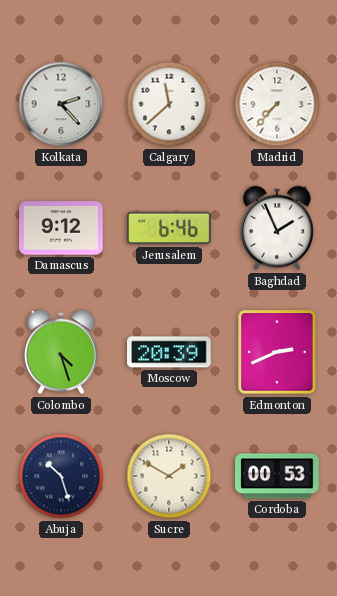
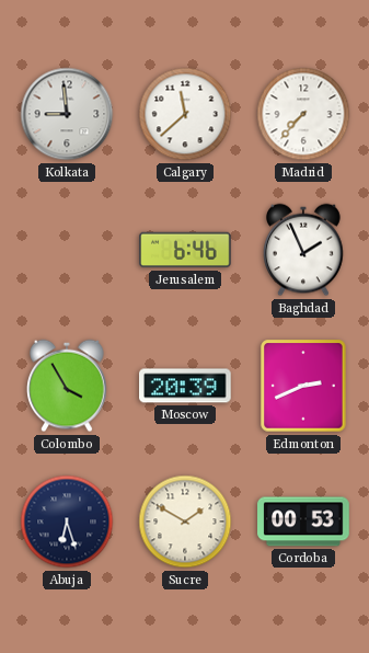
Kolkata: 2:23 -> 8:59 (67, 114)
Damascus: 9:12 -> none (61, 228)
Colombo: 4:27 -> 3:55 (68, 386)
Abuja: 10:27 -> 6:27 (67, 522)
